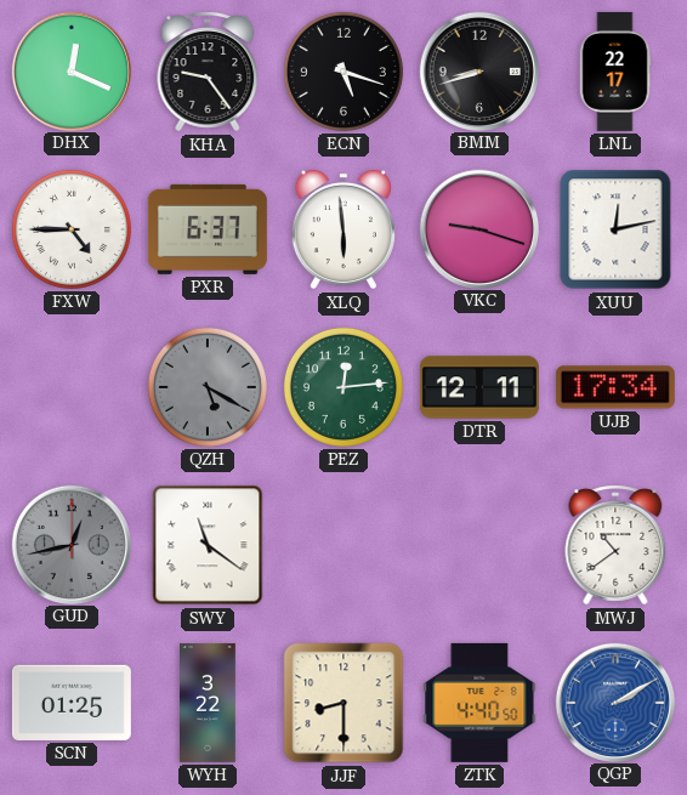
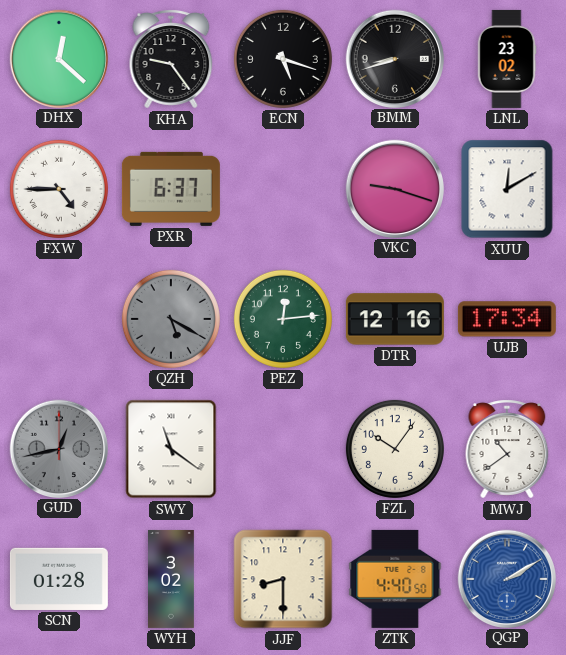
DHX: 12:19 -> 12:22 (58, 58)
LNL: 22:17 -> 23:02 (507, 59)
XLQ: 5:59 -> none (343, 229)
XUU: 12:13 -> 12:10 (507, 189)
DTR: 12:11 -> 12:16 (395, 319)
FZL: none -> 10:06 (395, 449)
SCN: 01:25 -> 01:28 (59, 579)
WYH: 3:22 -> 3:02 (172, 579)
